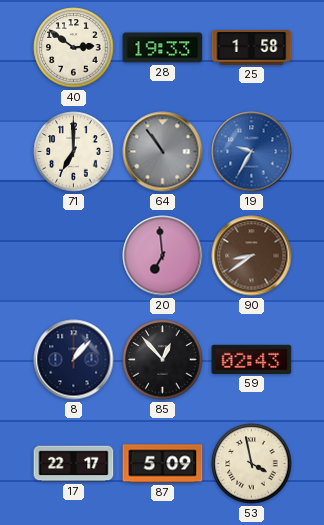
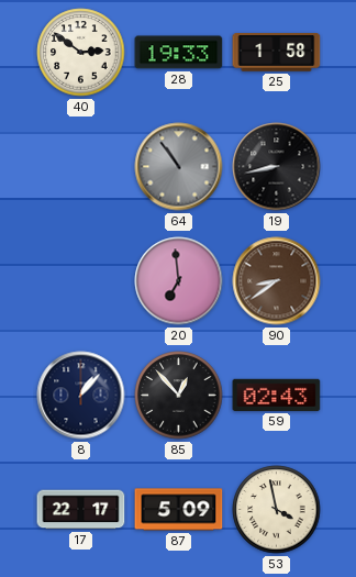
71: 7:00 -> none (74, 152)
19: 9:35 -> 8:43 (277, 167)
19 dial: blue -> black (277, 167)
